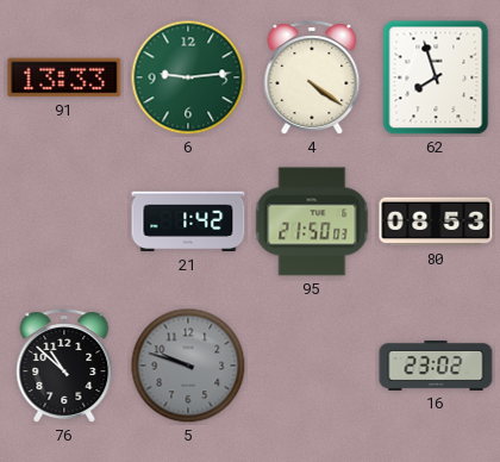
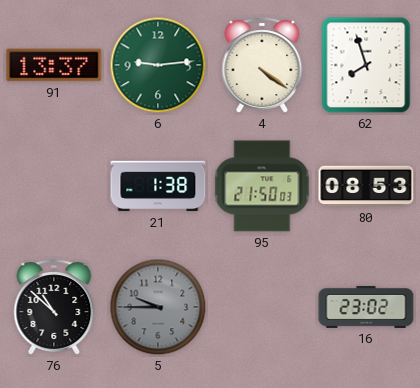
91: 13:33 -> 13:37 (54, 65)
21: 1:42 -> 1:38 (158, 186)
5: 9:48 -> 9:45 (158, 307)
